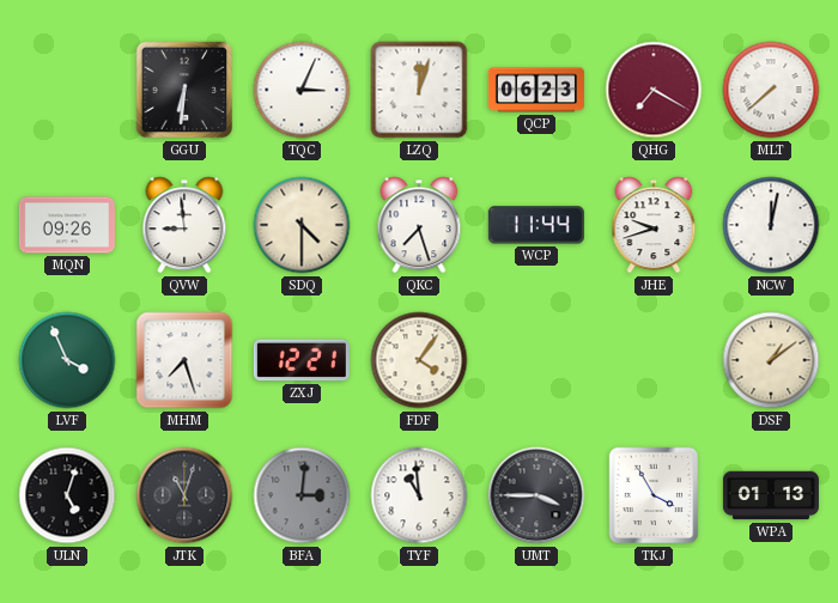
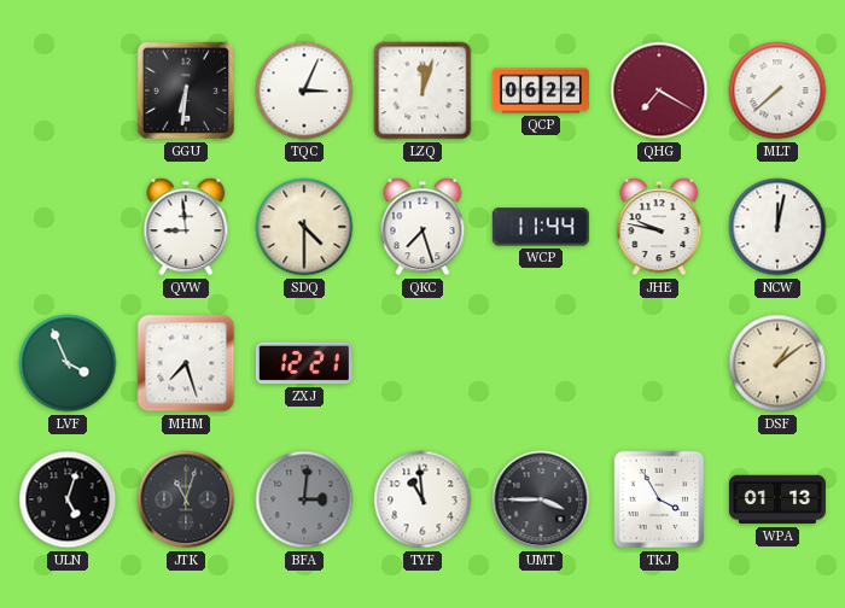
QCP: 06:23 -> 06:22 (541, 90)
MQN: 09:26 -> none (67, 225)
JHE: 9:42 -> 9:47 (659, 227)
FDF: 4:06 -> none (419, 360)
